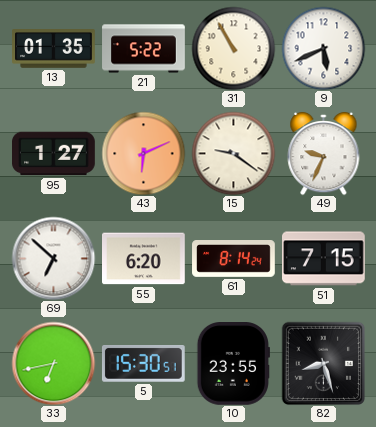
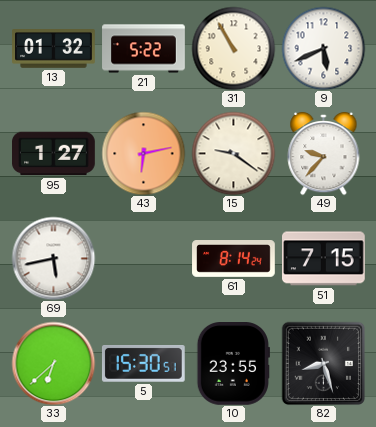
13: 01:35 -> 01:32 (54, 49)
43: 6:11 -> 6:13 (143, 153)
49: 9:34 -> 9:37 (324, 153)
69: 6:52 -> 5:43 (53, 258)
55: 6:20 -> none (144, 259)
33: 6:43 -> 6:38 (53, 363)
